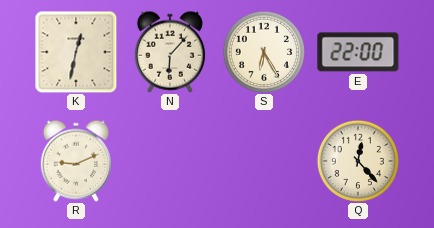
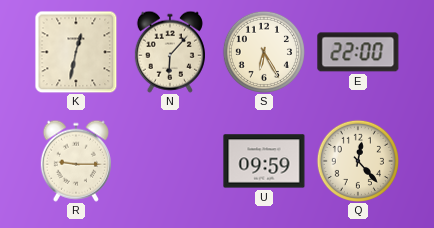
R: 9:11 -> 9:15 (76, 161)
U: none -> 09:59 (264, 161)
